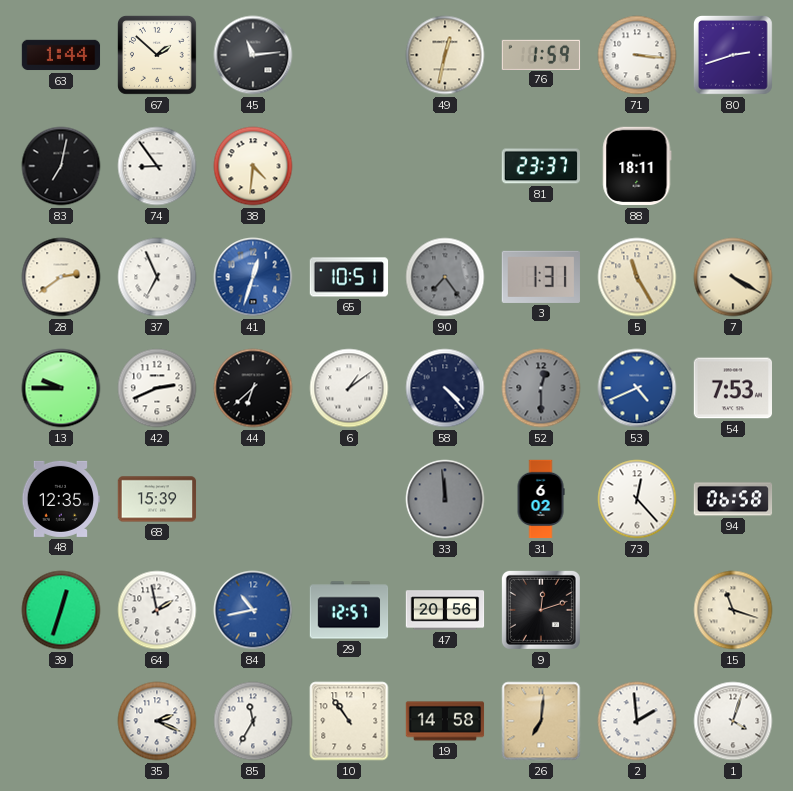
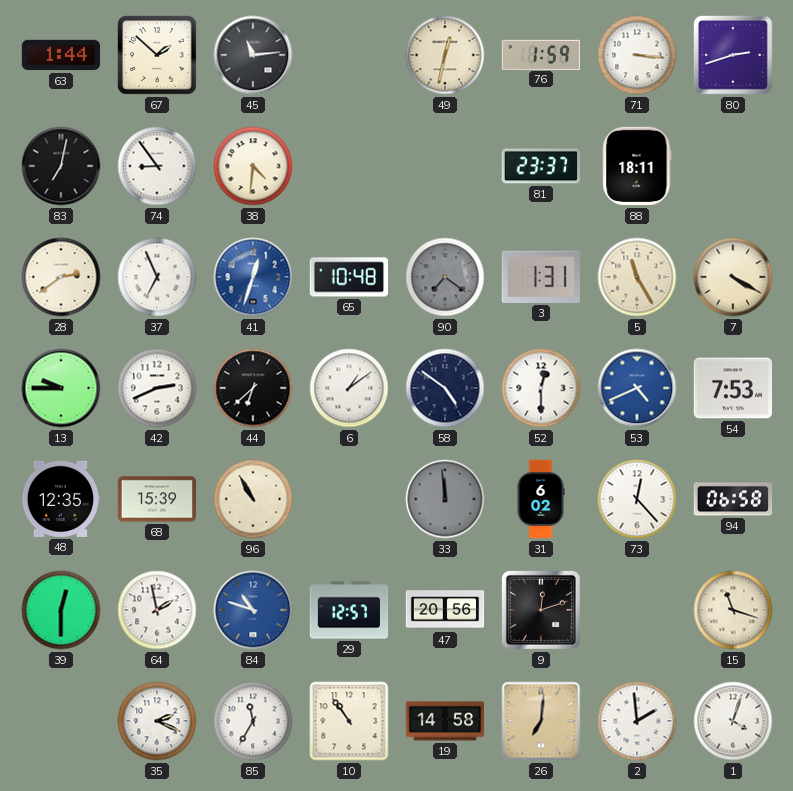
65: 10:51 -> 10:48 (349, 277)
90: 7:24 -> 7:21 (445, 277)
58: 4:23 -> 4:51 (445, 388)
52 dial: grey -> white (541, 388)
96: none -> 10:55 (253, 499)
39: 12:33 -> 12:30 (61, 610)
84: 10:43 -> 10:48 (253, 610)
